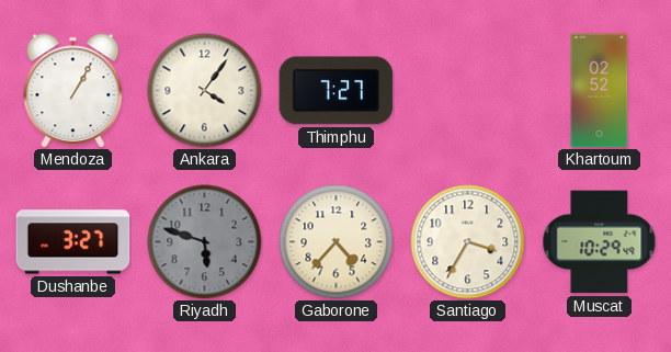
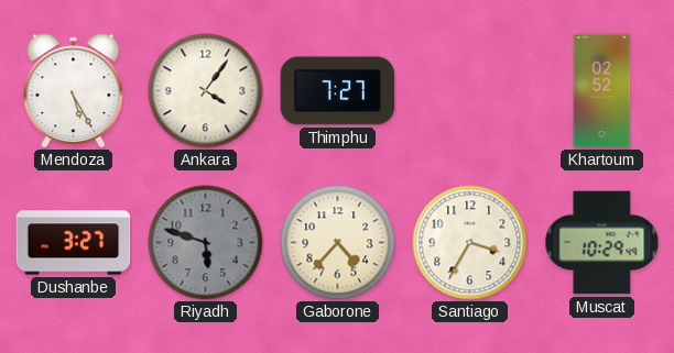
Mendoza: 1:05 -> 5:25 (74, 91)
